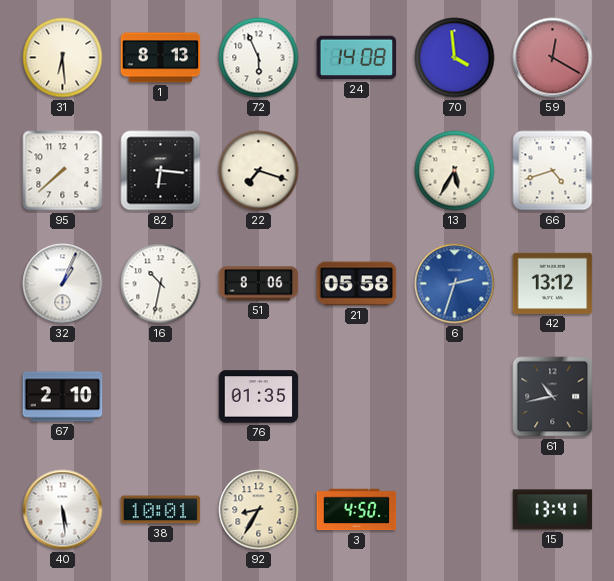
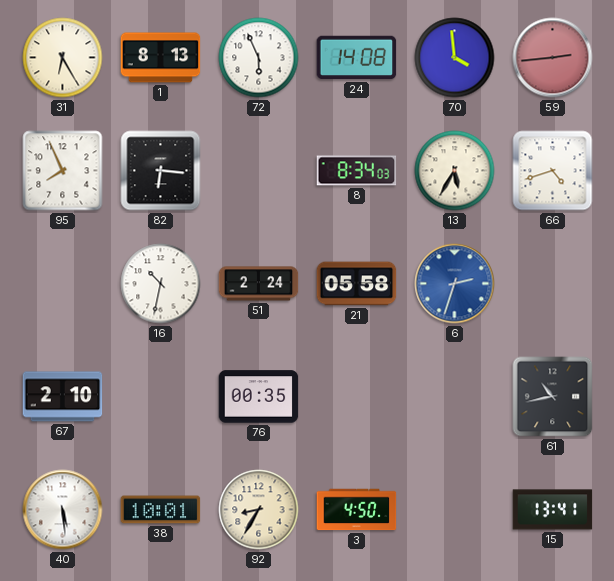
31: 6:29 -> 6:25 (63, 58)
59: 12:20 -> 2:44 (553, 58)
95: 7:38 -> 7:56 (63, 171)
22: 7:18 -> none (259, 171)
8: none -> 8:34 (357, 171)
32: 1:04 -> none (63, 284)
51: 8:06 -> 2:24 (259, 284)
42: 13:12 -> none (553, 283)
76: 01:35 -> 00:35 (259, 397)
